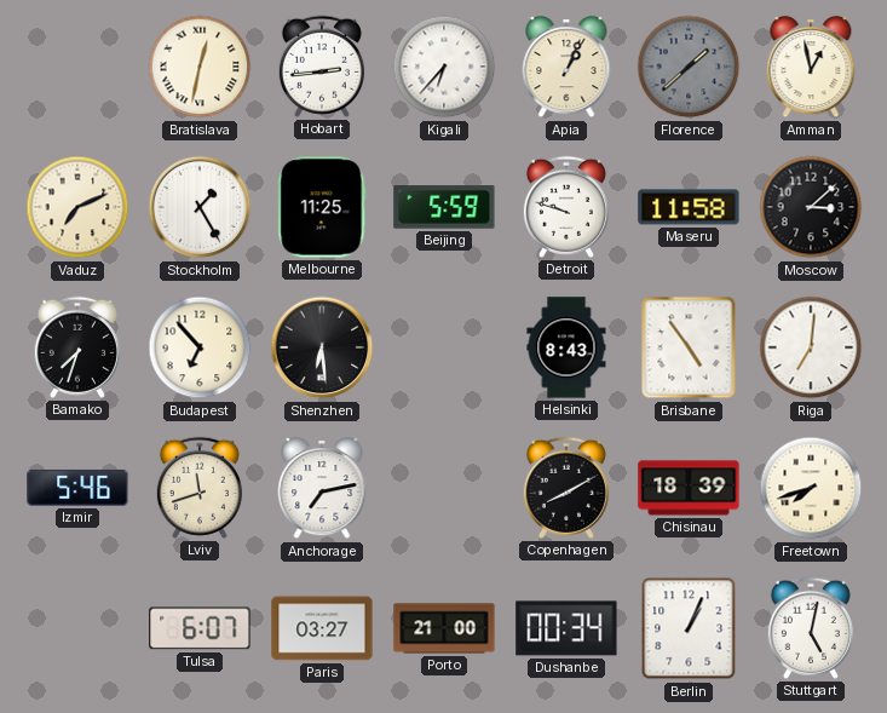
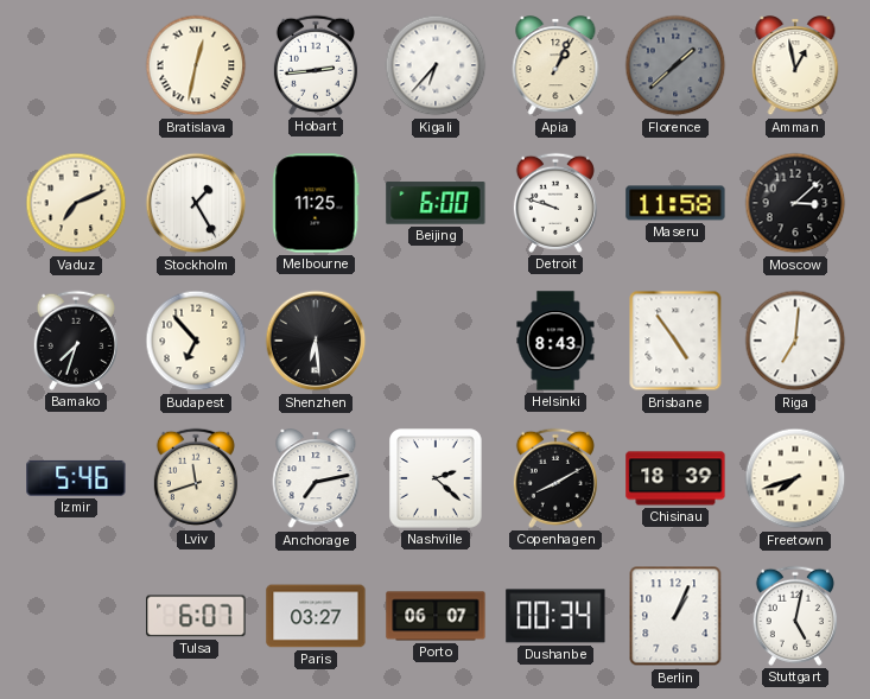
Beijing: 5:59 -> 6:00 (436, 203)
Nashville: none -> 2:22 (436, 478)
Porto: 21:00 -> 06:07 (436, 616)
